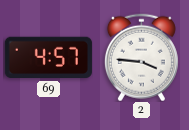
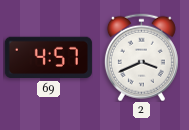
2: 3:46 -> 3:41 (141, 57)
